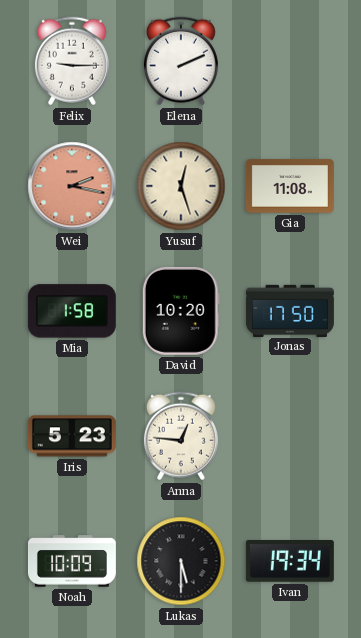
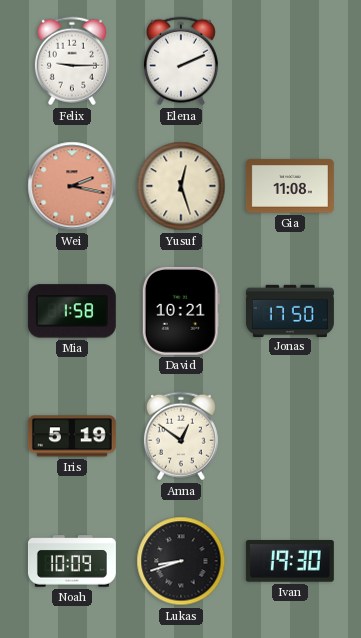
David: 10:20 -> 10:21 (181, 311)
Iris: 5:23 -> 5:19 (72, 436)
Anna: 12:46 -> 12:51 (181, 436)
Lukas: 5:30 -> 8:42 (181, 561)
Ivan: 19:34 -> 19:30 (290, 562)
